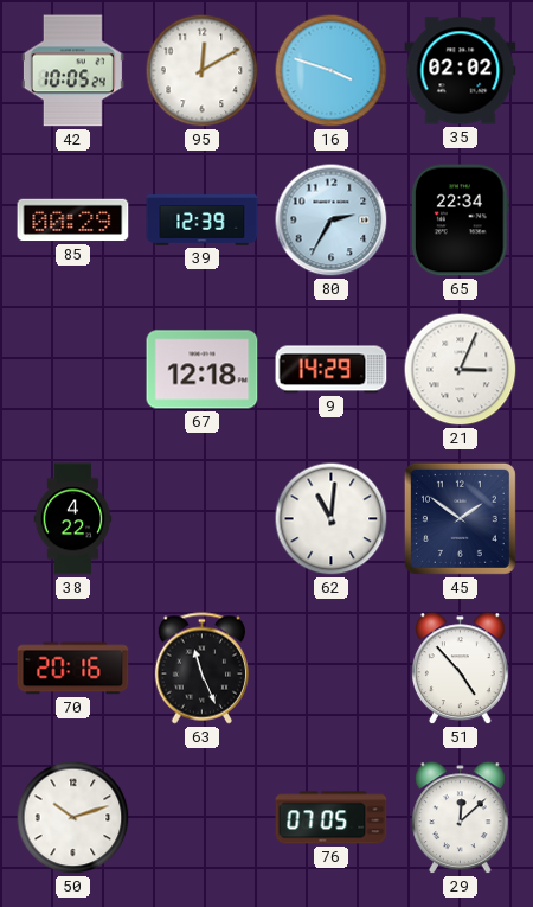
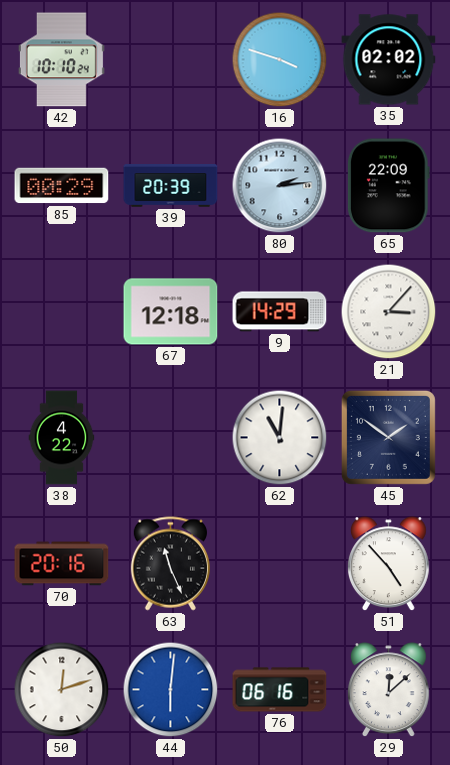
42: 10:05 -> 10:10 (61, 60)
95: 12:10 -> none (203, 71)
39: 12:39 -> 20:39 (171, 186)
80: 2:35 -> 2:14 (280, 186)
65: 22:34 -> 22:09 (388, 186)
21: 3:04 -> 3:07 (389, 312)
50: 10:12 -> 12:12 (62, 690)
44: none -> 6:01 (171, 690)
76: 07:05 -> 06:16 (280, 690)
